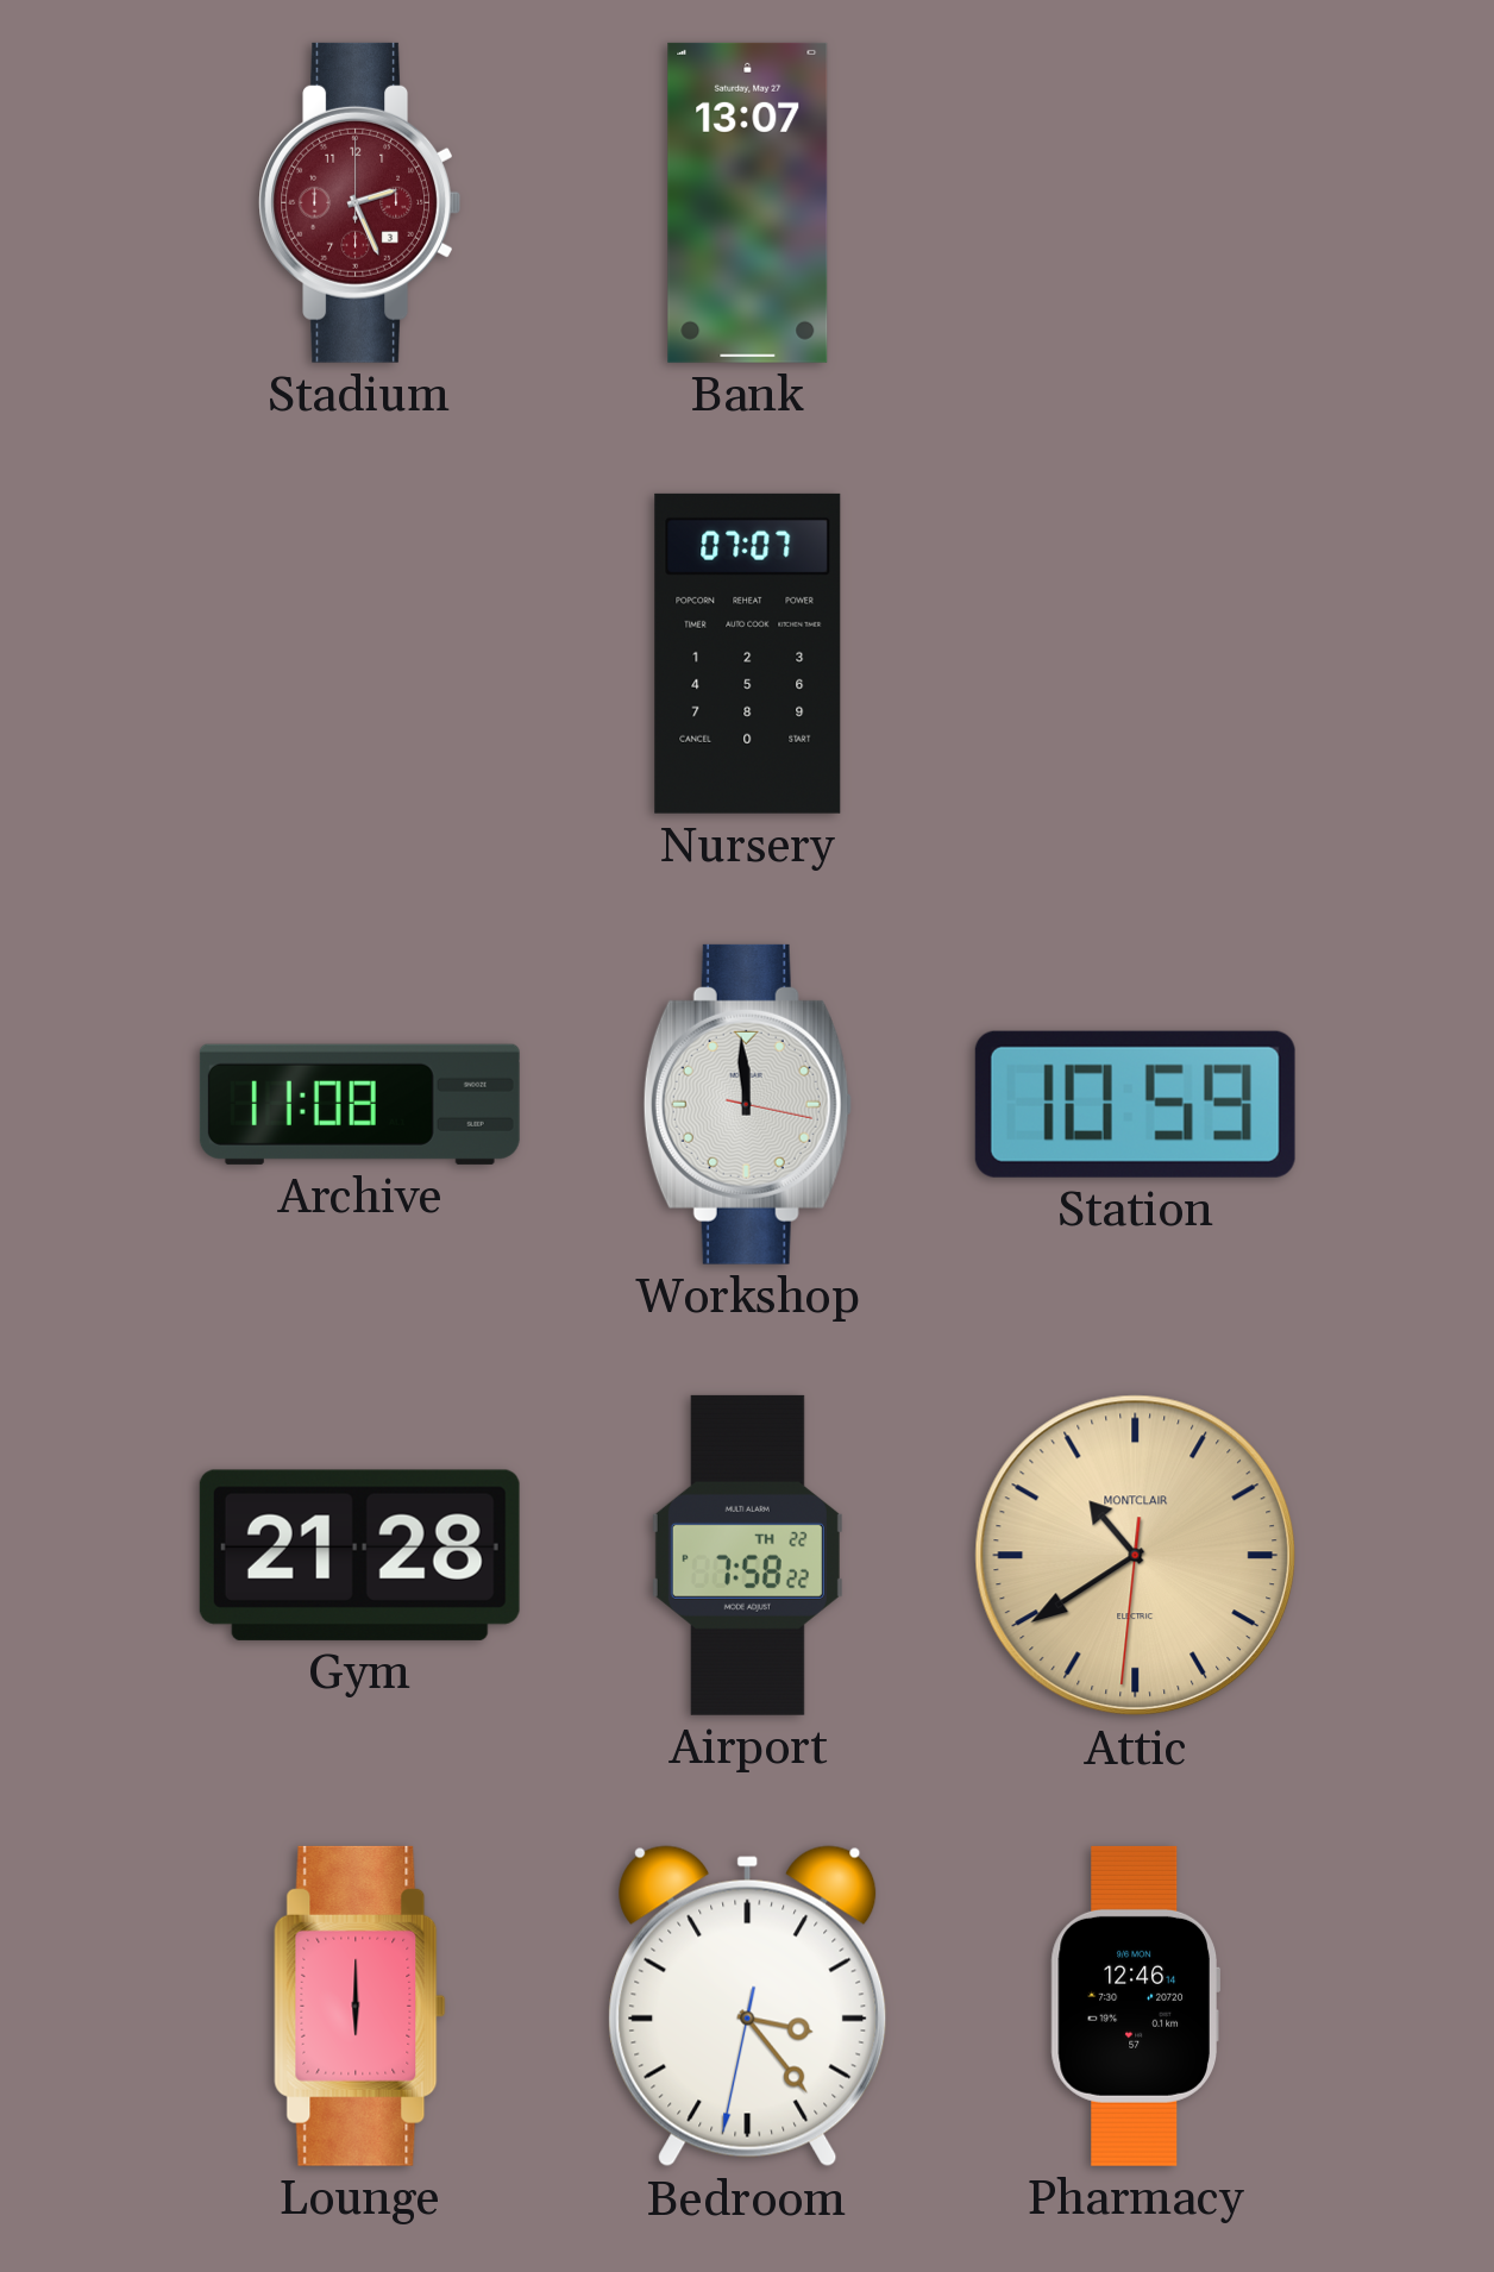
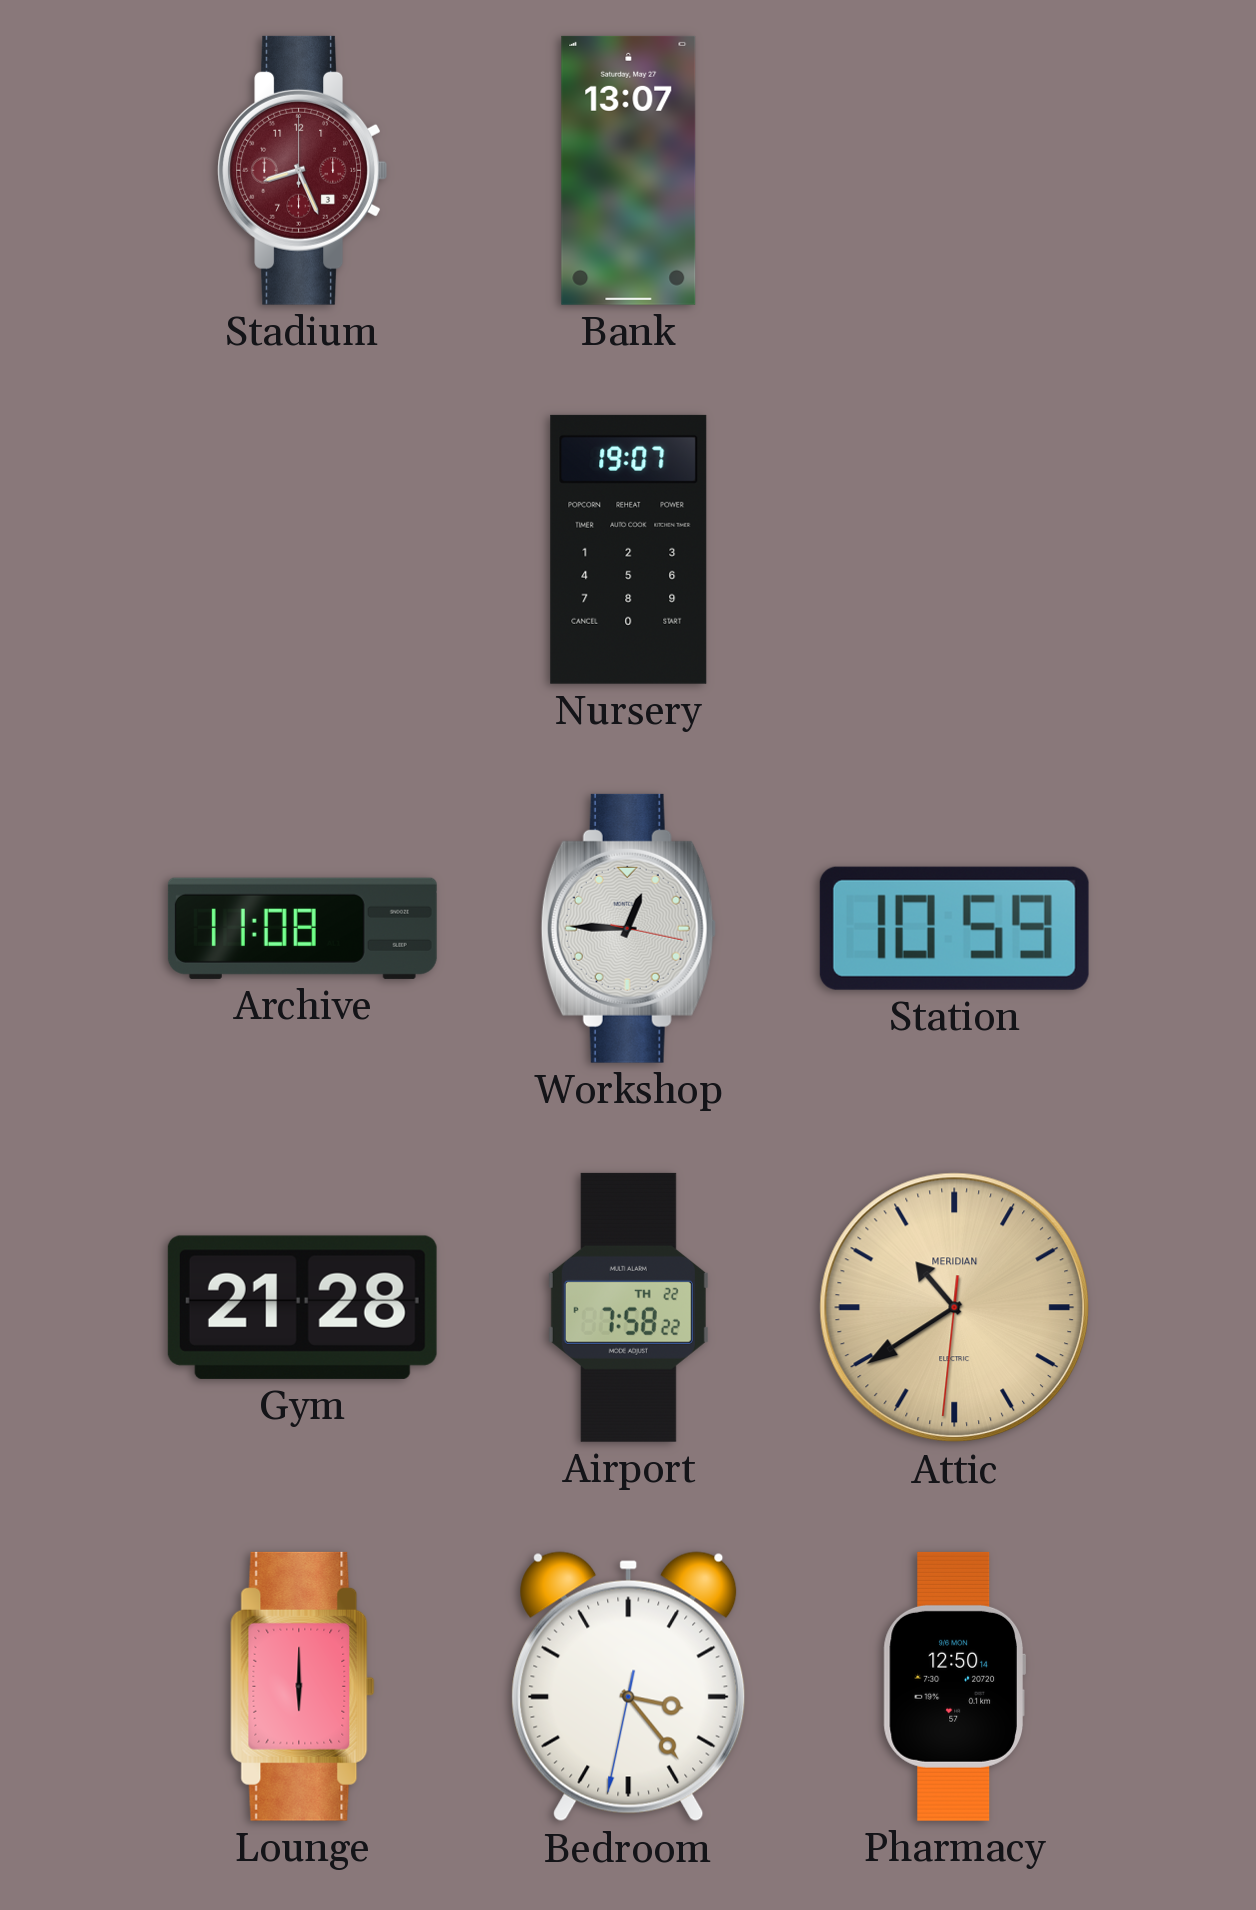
Stadium: 2:26 -> 8:26 (302, 170)
Nursery: 07:07 -> 19:07 (629, 549)
Workshop: 11:59 -> 12:45 (628, 928)
Attic brand: MONTCLAIR -> MERIDIAN (955, 1308)
Pharmacy: 12:46 -> 12:50 (954, 1686)
